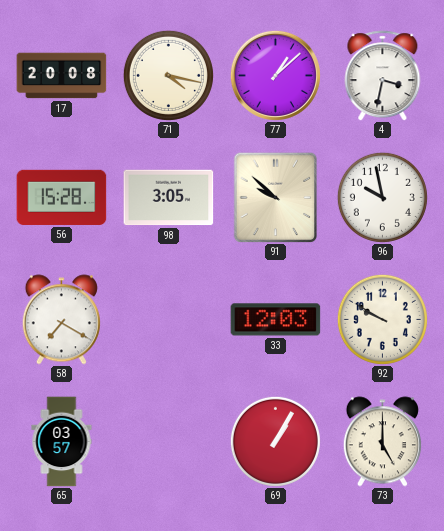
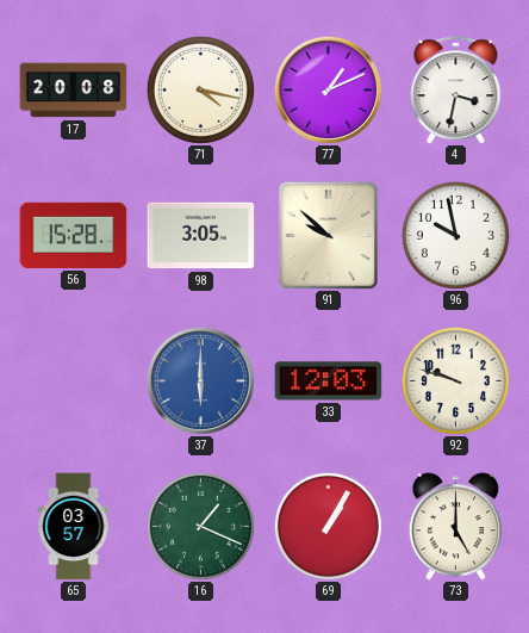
77: 1:08 -> 1:11 (328, 89)
58: 7:20 -> none (61, 320)
37: none -> 6:00 (200, 380)
92: 9:50 -> 9:48 (455, 380)
16: none -> 1:19 (200, 526)
